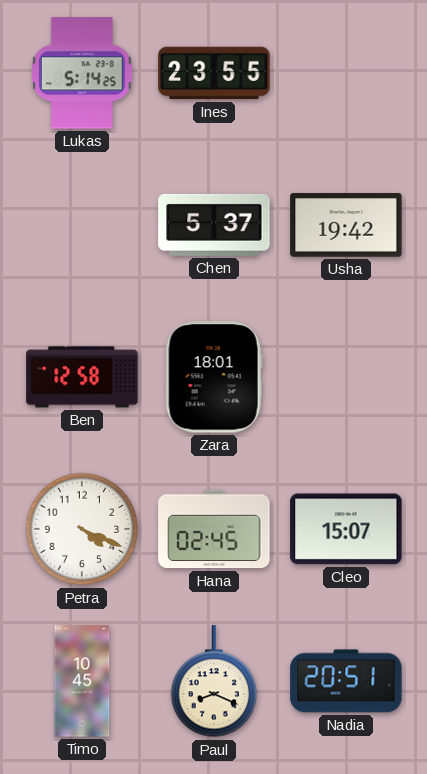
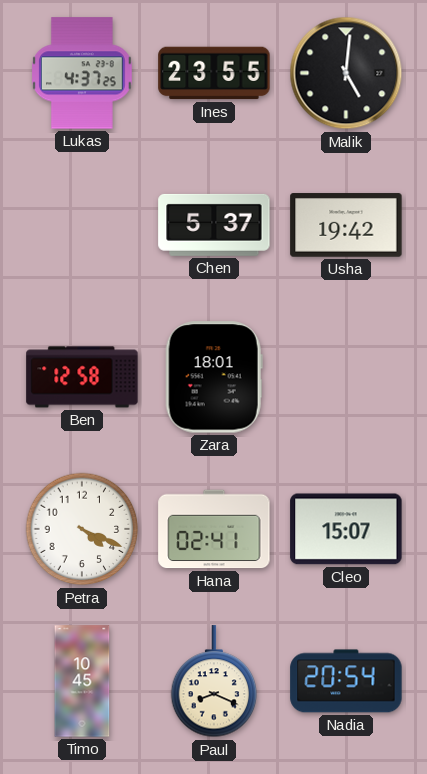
Lukas: 5:14 -> 4:37 (83, 73)
Malik: none -> 5:01 (346, 73)
Hana: 02:45 -> 02:41 (214, 529)
Nadia: 20:51 -> 20:54 (346, 681)
